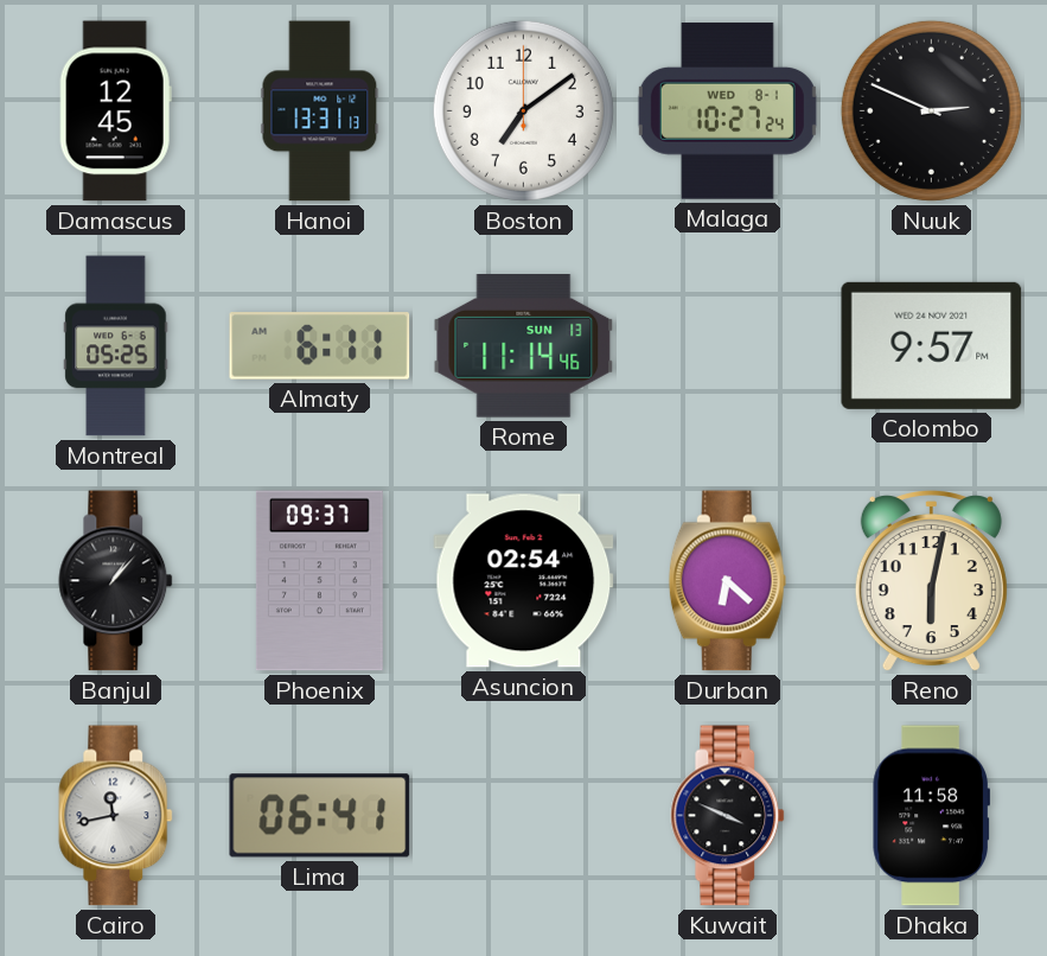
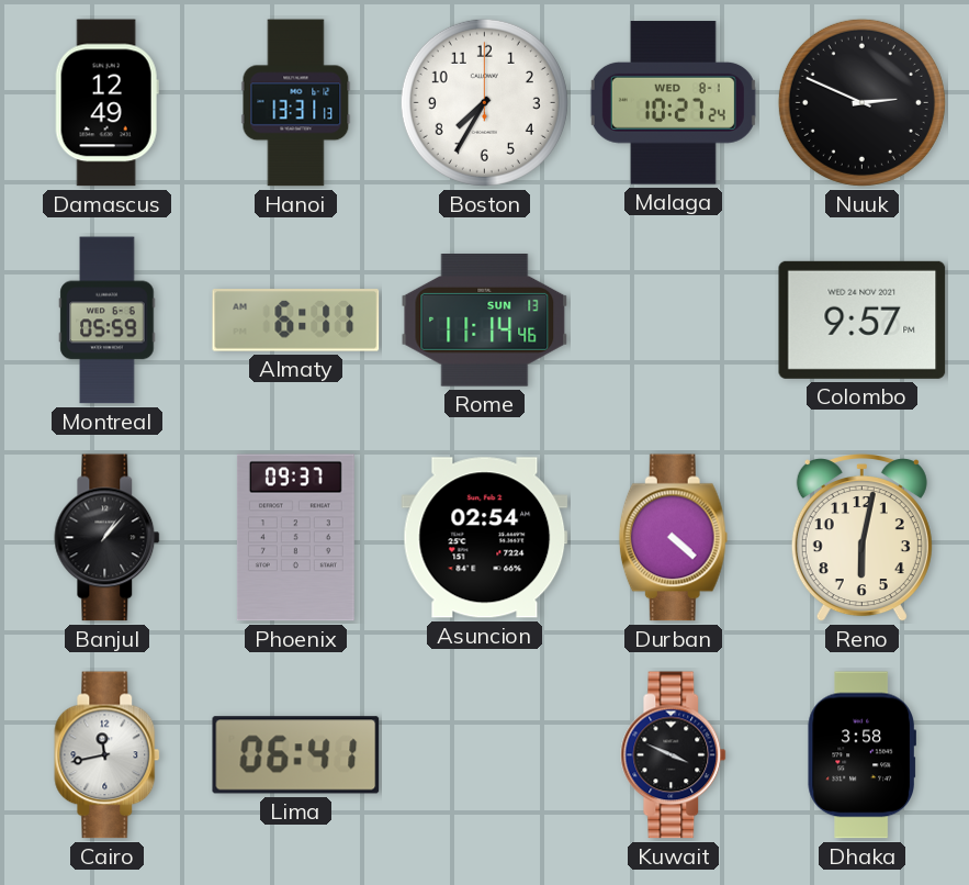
Damascus: 12:45 -> 12:49 (106, 103)
Boston: 7:09 -> 7:35 (484, 102)
Montreal: 05:25 -> 05:59 (108, 321)
Durban: 6:22 -> 4:22 (673, 538)
Dhaka: 11:58 -> 3:58 (861, 755)
